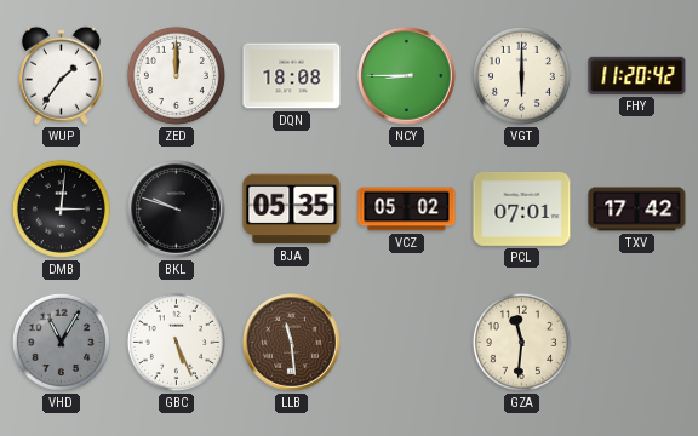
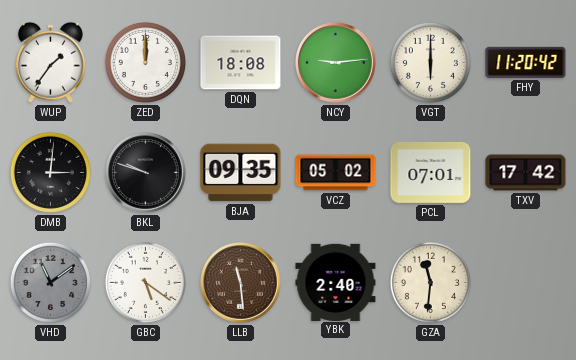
NCY: 8:45 -> 9:14 (336, 63)
BJA: 05:35 -> 09:35 (241, 173)
VHD: 11:05 -> 11:09 (50, 282)
GBC: 5:26 -> 5:21 (145, 282)
YBK: none -> 2:40 (336, 282)
